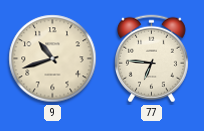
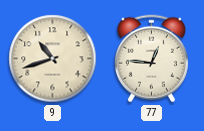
77: 6:46 -> 12:46 (151, 59)
